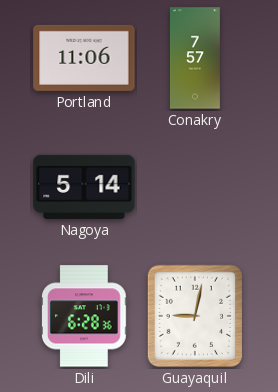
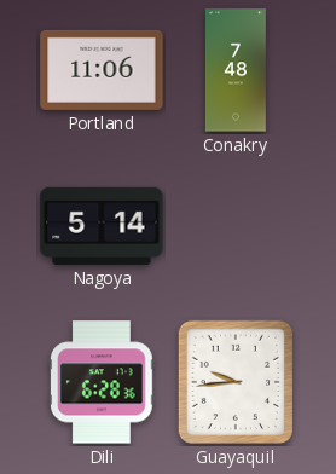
Conakry: 7:57 -> 7:48 (236, 70)
Guayaquil: 9:02 -> 9:44 (236, 382)
